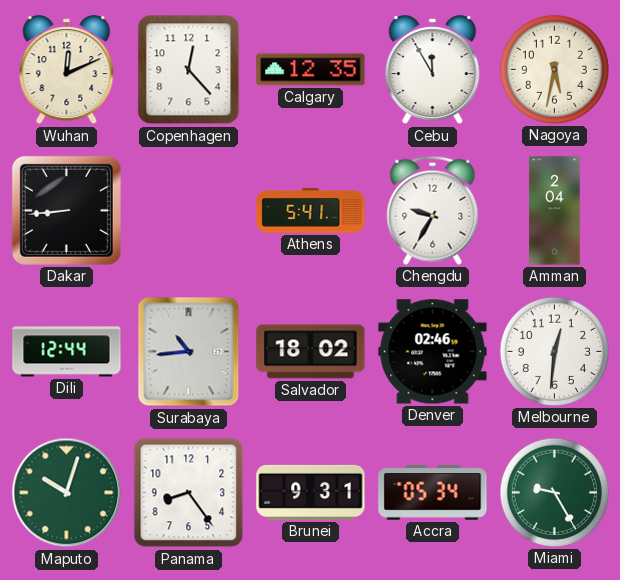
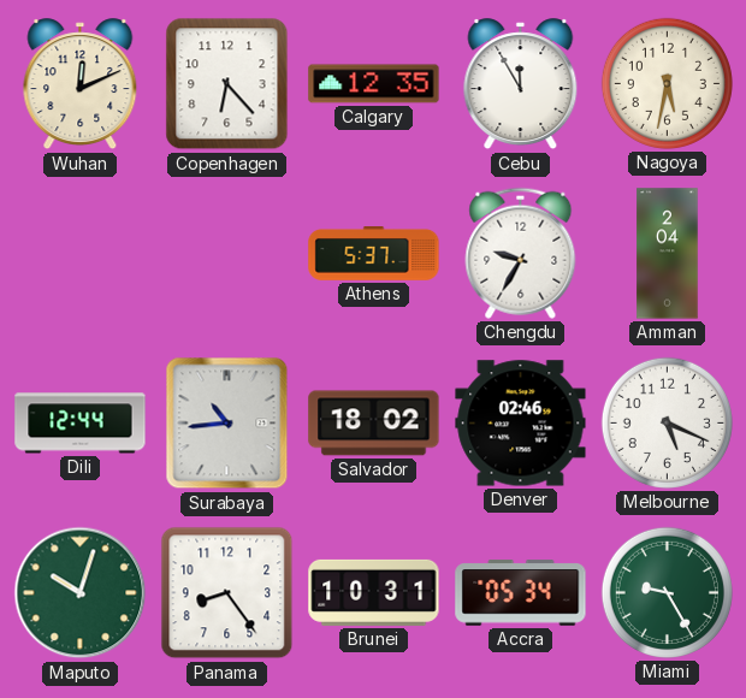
Copenhagen: 12:23 -> 6:23 (227, 84)
Dakar: 8:44 -> none (66, 210)
Athens: 5:41 -> 5:37 (374, 254)
Melbourne: 12:31 -> 5:19 (667, 422)
Brunei: 9:31 -> 10:31 (374, 592)
